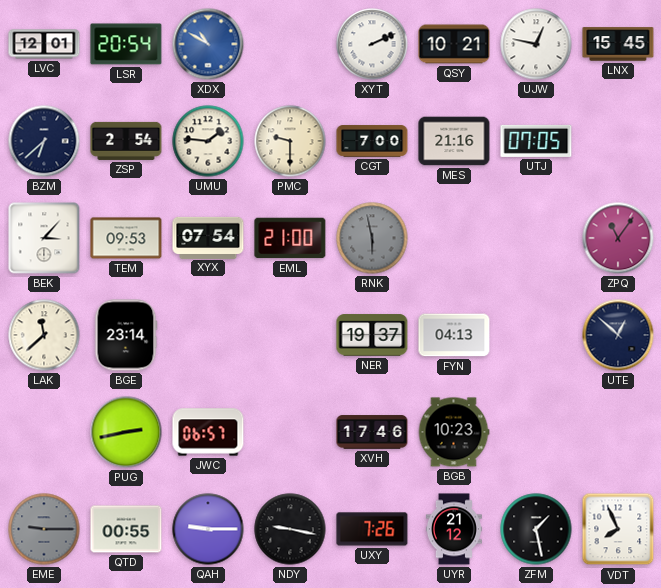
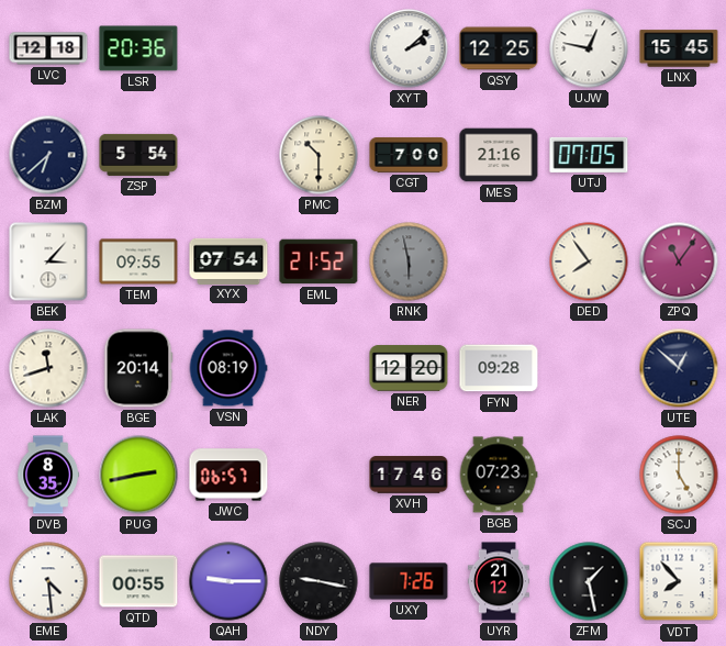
LVC: 12:01 -> 12:18 (48, 48)
LSR: 20:54 -> 20:36 (138, 48)
XDX: 10:50 -> none (208, 44)
XYT: 2:11 -> 2:08 (409, 48)
QSY: 10:21 -> 12:25 (499, 48)
ZSP: 2:54 -> 5:54 (138, 155)
UMU: 1:46 -> none (208, 141)
PMC: 9:30 -> 10:30 (319, 155)
TEM: 09:53 -> 09:55 (138, 261)
EML: 21:00 -> 21:52 (319, 261)
DED: none -> 7:54 (589, 261)
LAK: 11:38 -> 11:42 (48, 368)
BGE: 23:14 -> 20:14 (138, 368)
VSN: none -> 08:19 (228, 368)
NER: 19:37 -> 12:20 (409, 368)
FYN: 04:13 -> 09:28 (499, 368)
DVB: none -> 8:35 (48, 475)
BGB: 10:23 -> 07:23 (499, 475)
SCJ: none -> 5:00 (679, 475)
EME: 9:15 -> 4:29 (48, 581)
EME dial: grey -> white (48, 581)
VDT: 7:56 -> 7:53 (679, 581)
